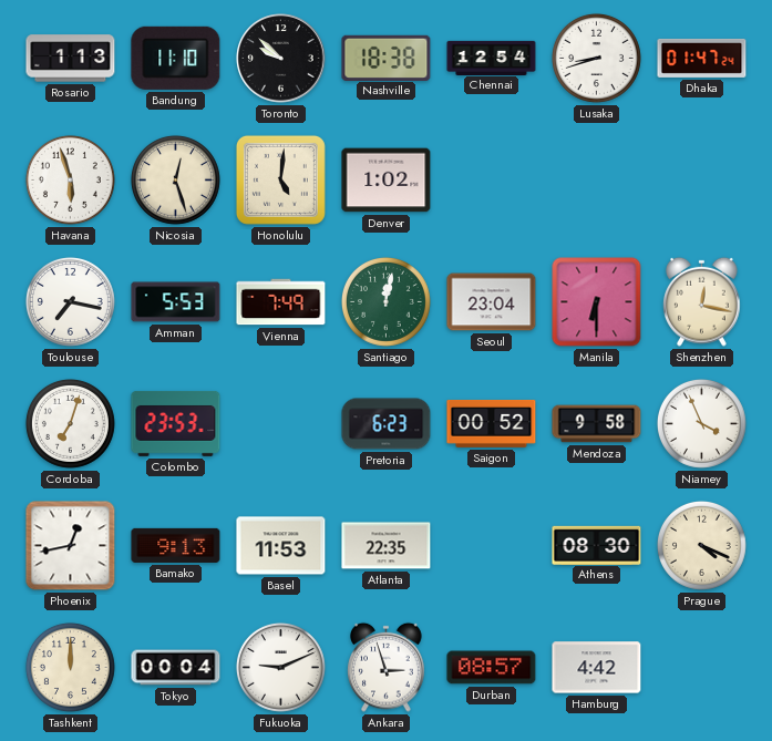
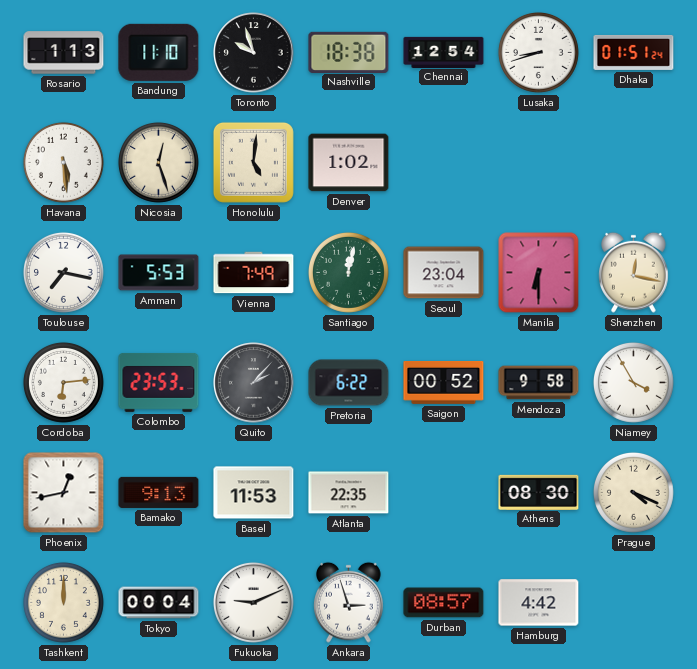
Toronto: 9:52 -> 9:57 (254, 53)
Dhaka: 01:47 -> 01:51 (634, 52)
Havana: 5:57 -> 5:29 (63, 162)
Cordoba: 7:03 -> 6:14 (63, 382)
Quito: none -> 2:07 (254, 383)
Pretoria: 6:23 -> 6:22 (349, 383)
Niamey: 3:56 -> 3:55 (633, 382)
